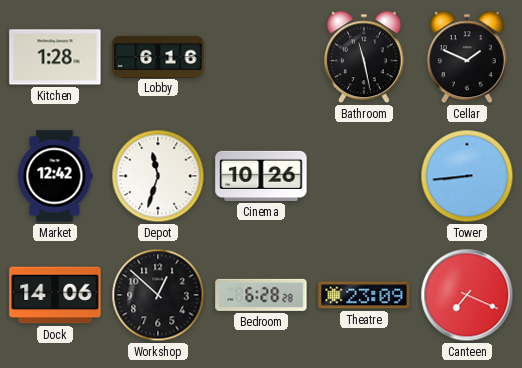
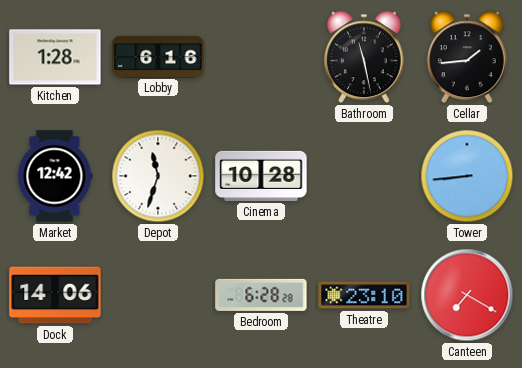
Cellar: 1:49 -> 1:44 (467, 57)
Cinema: 10:26 -> 10:28 (261, 176)
Workshop: 12:52 -> none (158, 295)
Theatre: 23:09 -> 23:10 (364, 295)
Canteen: 7:19 -> 7:20 (467, 295)
